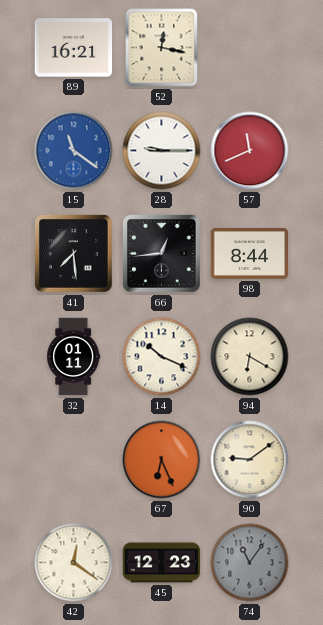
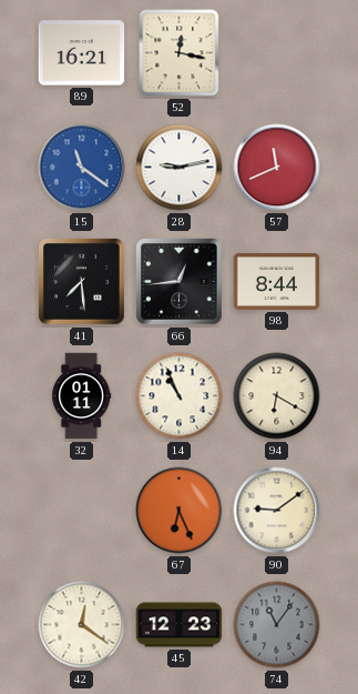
28: 9:15 -> 9:13 (180, 168)
14: 10:19 -> 10:56 (180, 396)
